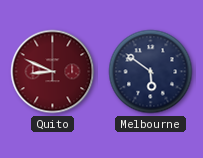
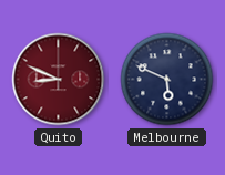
Melbourne: 5:51 -> 5:49 (167, 80)
